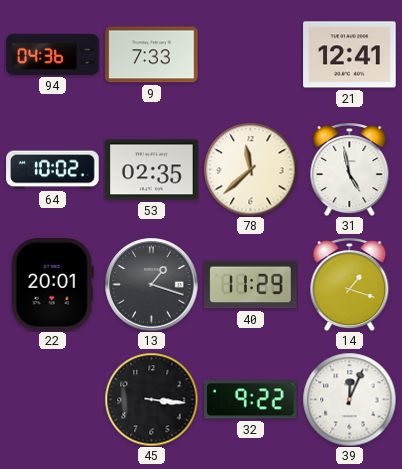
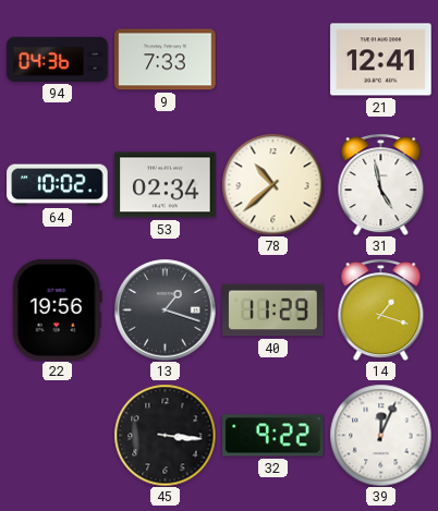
53: 02:35 -> 02:34 (166, 185)
78: 11:38 -> 10:38 (272, 184)
22: 20:01 -> 19:56 (57, 311)
